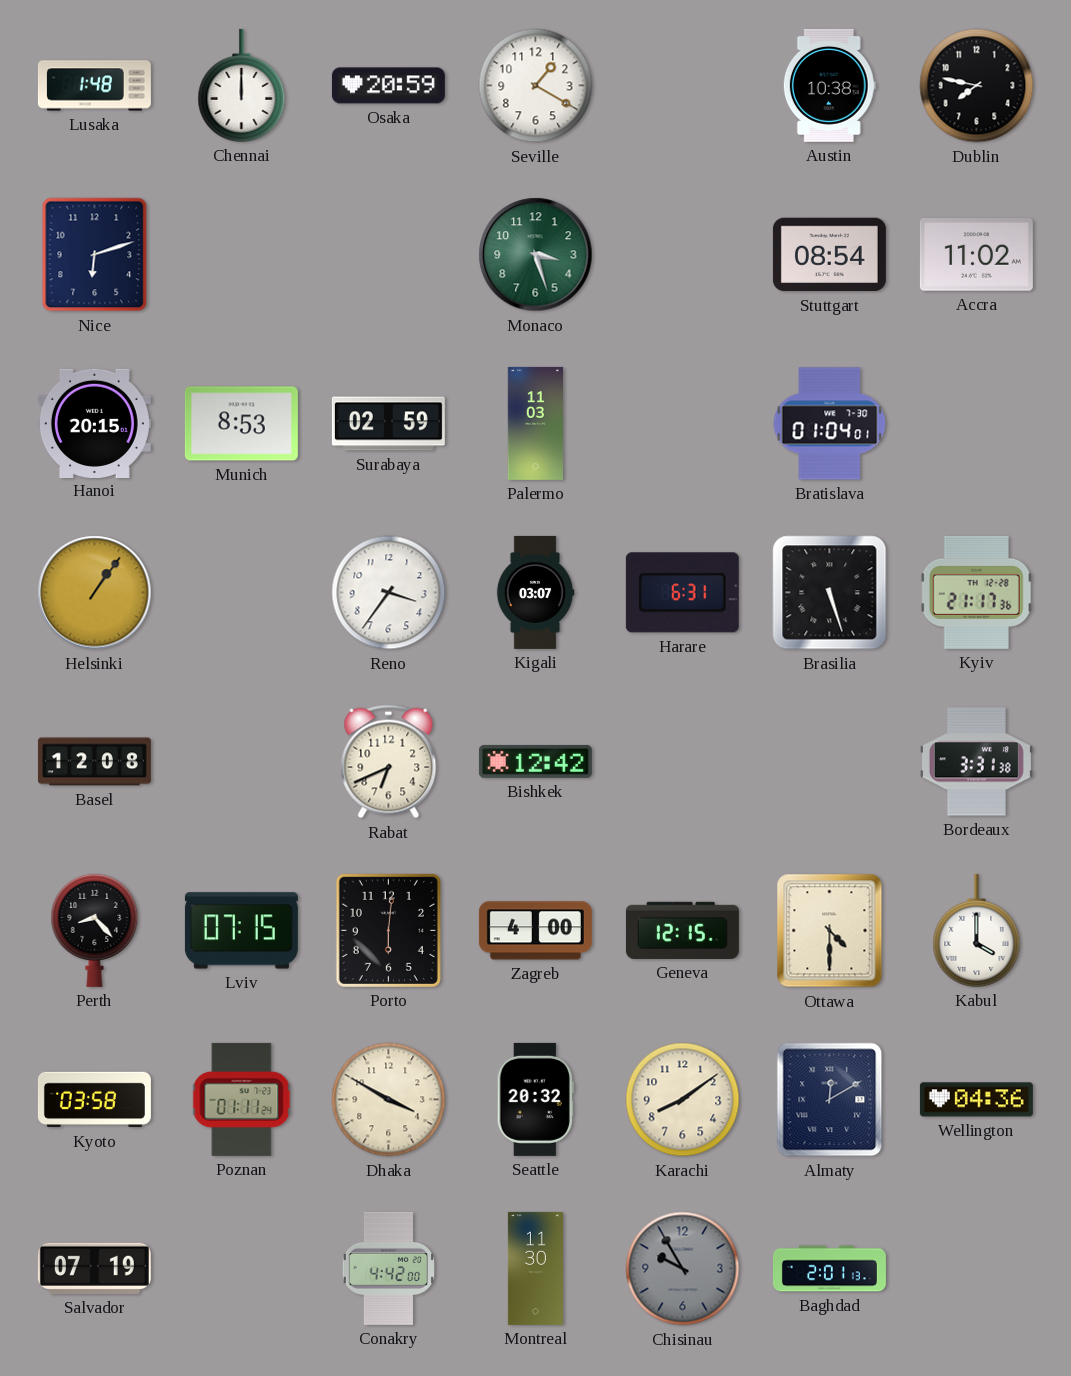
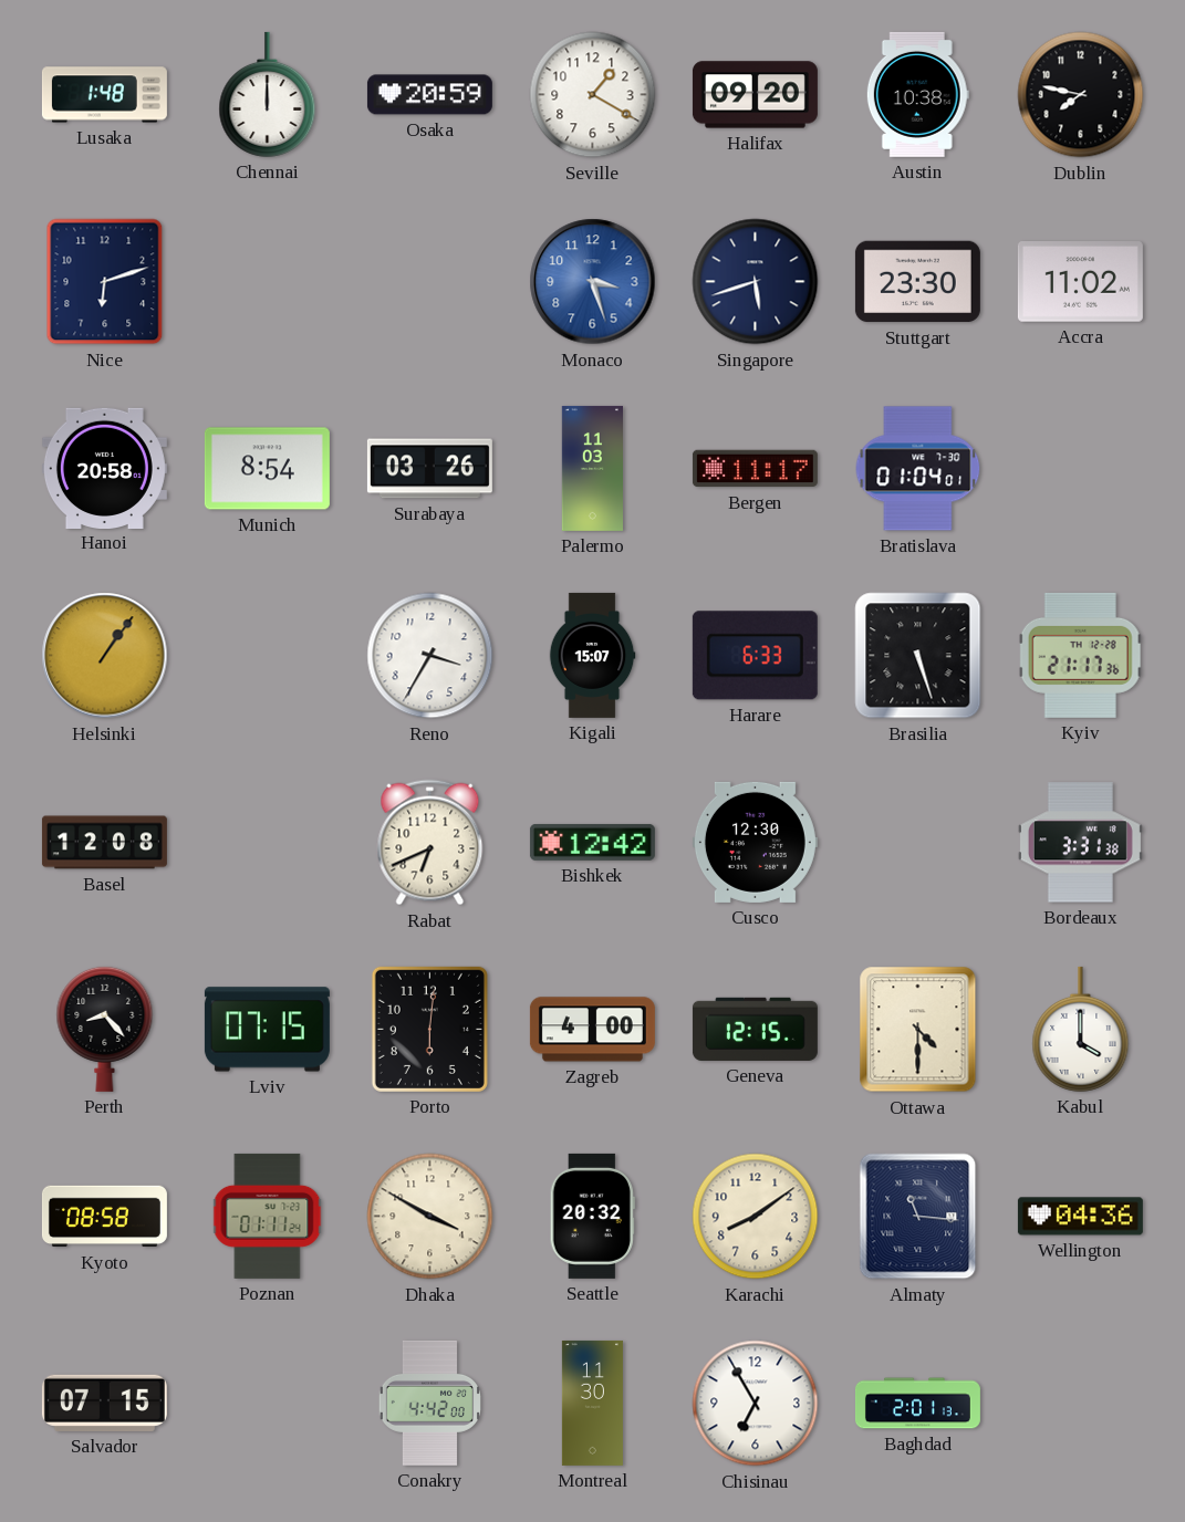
Halifax: none -> 09:20 (755, 95)
Monaco dial: green -> blue (593, 282)
Singapore: none -> 5:42 (756, 282)
Stuttgart: 08:54 -> 23:30 (917, 282)
Hanoi: 20:15 -> 20:58 (104, 468)
Munich: 8:53 -> 8:54 (267, 469)
Surabaya: 02:59 -> 03:26 (429, 469)
Bergen: none -> 11:17 (755, 469)
Reno: 3:36 -> 3:35 (430, 656)
Kigali: 03:07 -> 15:07 (592, 655)
Harare: 6:31 -> 6:33 (755, 656)
Cusco: none -> 12:30 (755, 842)
Kyoto: 03:58 -> 08:58 (104, 1217)
Almaty: 12:10 -> 11:16 (918, 1217)
Salvador: 07:19 -> 07:15 (104, 1403)
Chisinau: 9:55 -> 6:55 (756, 1404)
Chisinau dial: grey -> white (756, 1404)
